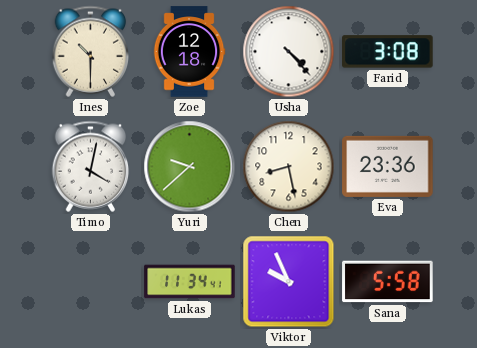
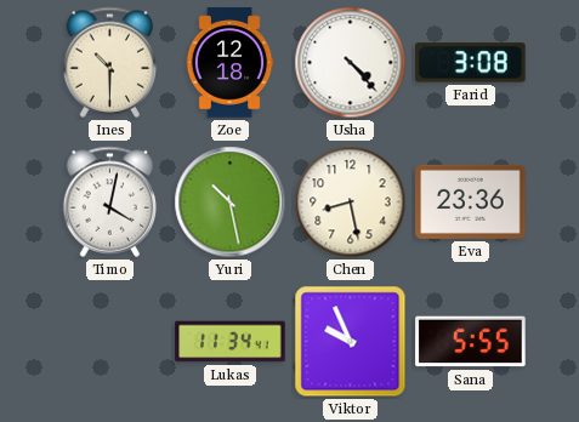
Yuri: 9:38 -> 10:28 (231, 203)
Sana: 5:58 -> 5:55 (471, 342)
